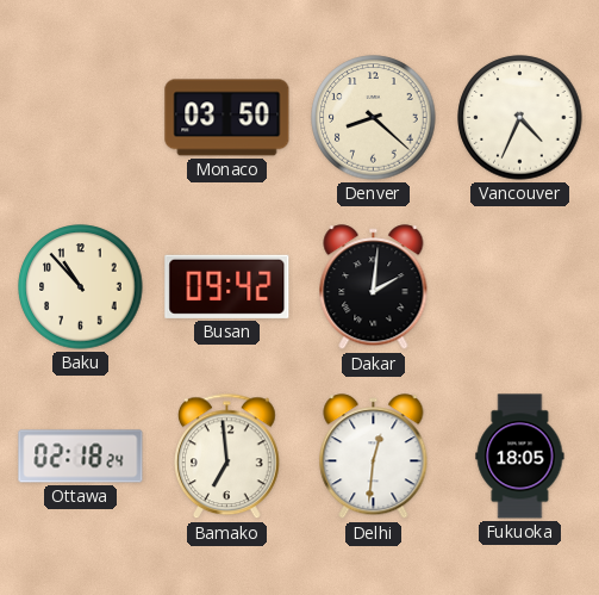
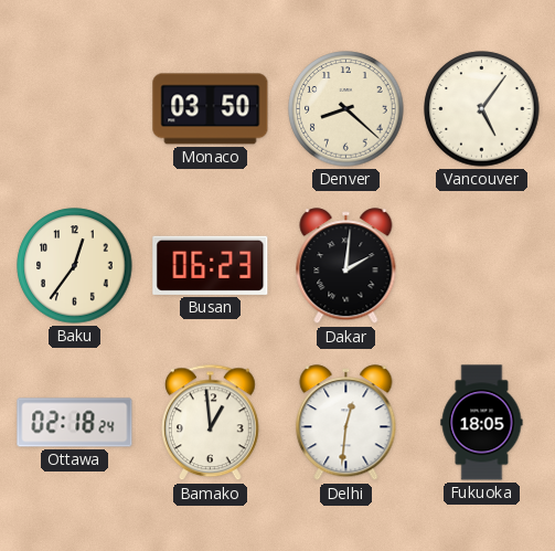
Vancouver: 4:34 -> 5:06 (482, 109)
Baku: 10:53 -> 12:36 (75, 266)
Busan: 09:42 -> 06:23 (211, 265)
Bamako: 6:59 -> 12:59 (211, 423)
